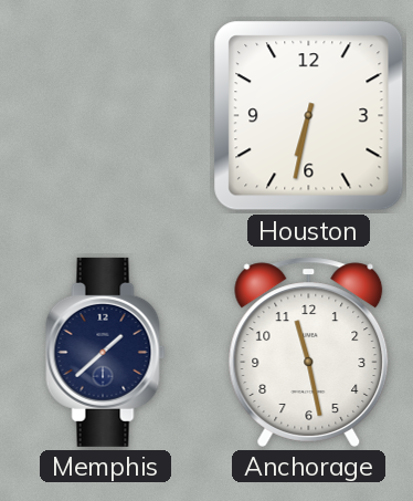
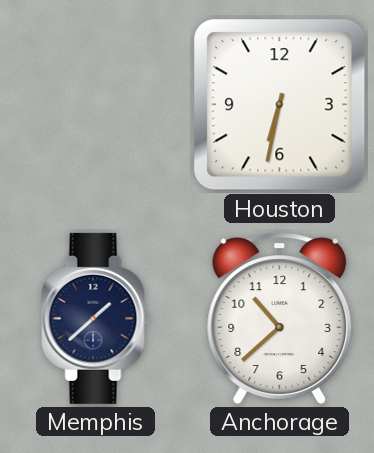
Anchorage: 11:28 -> 10:38 (280, 318)
